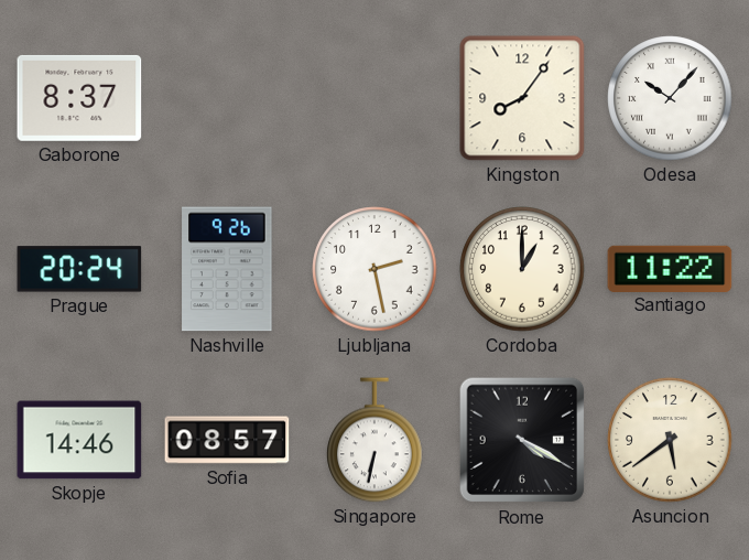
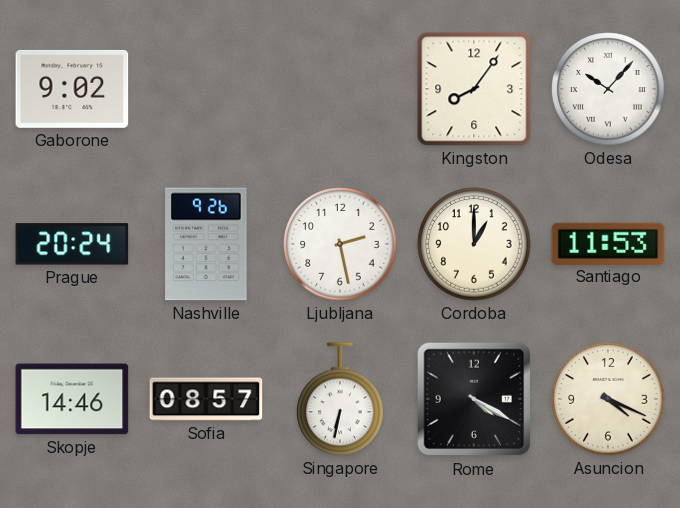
Gaborone: 8:37 -> 9:02 (72, 89)
Santiago: 11:22 -> 11:53 (608, 243)
Asuncion: 5:39 -> 4:19 (608, 399)
